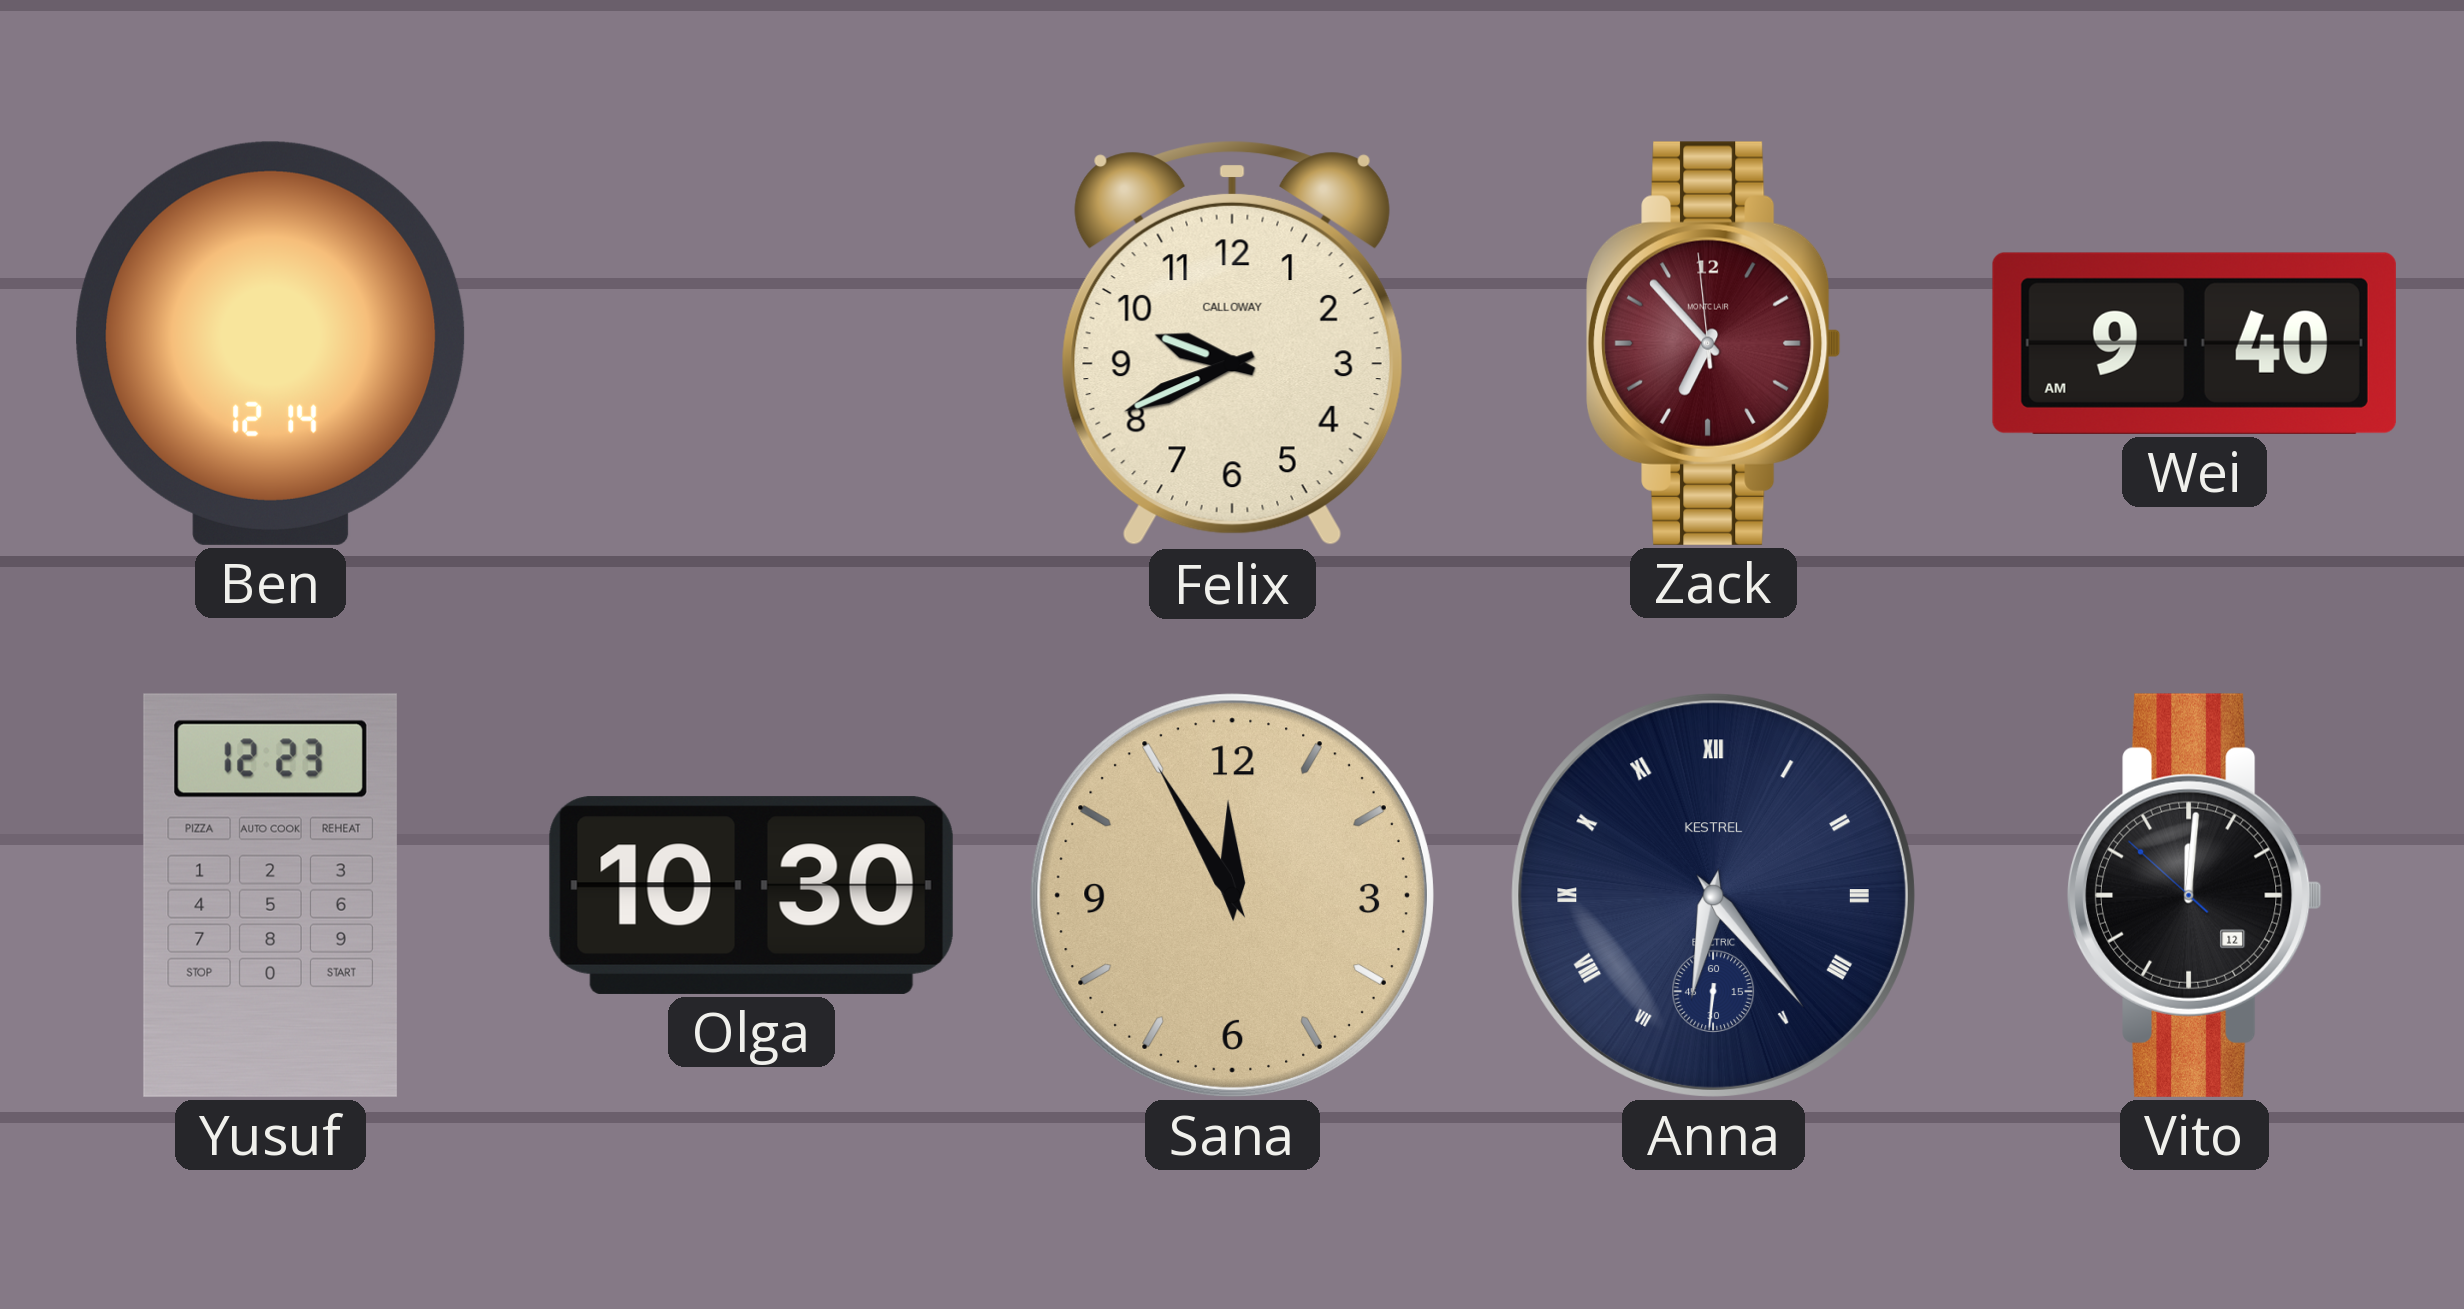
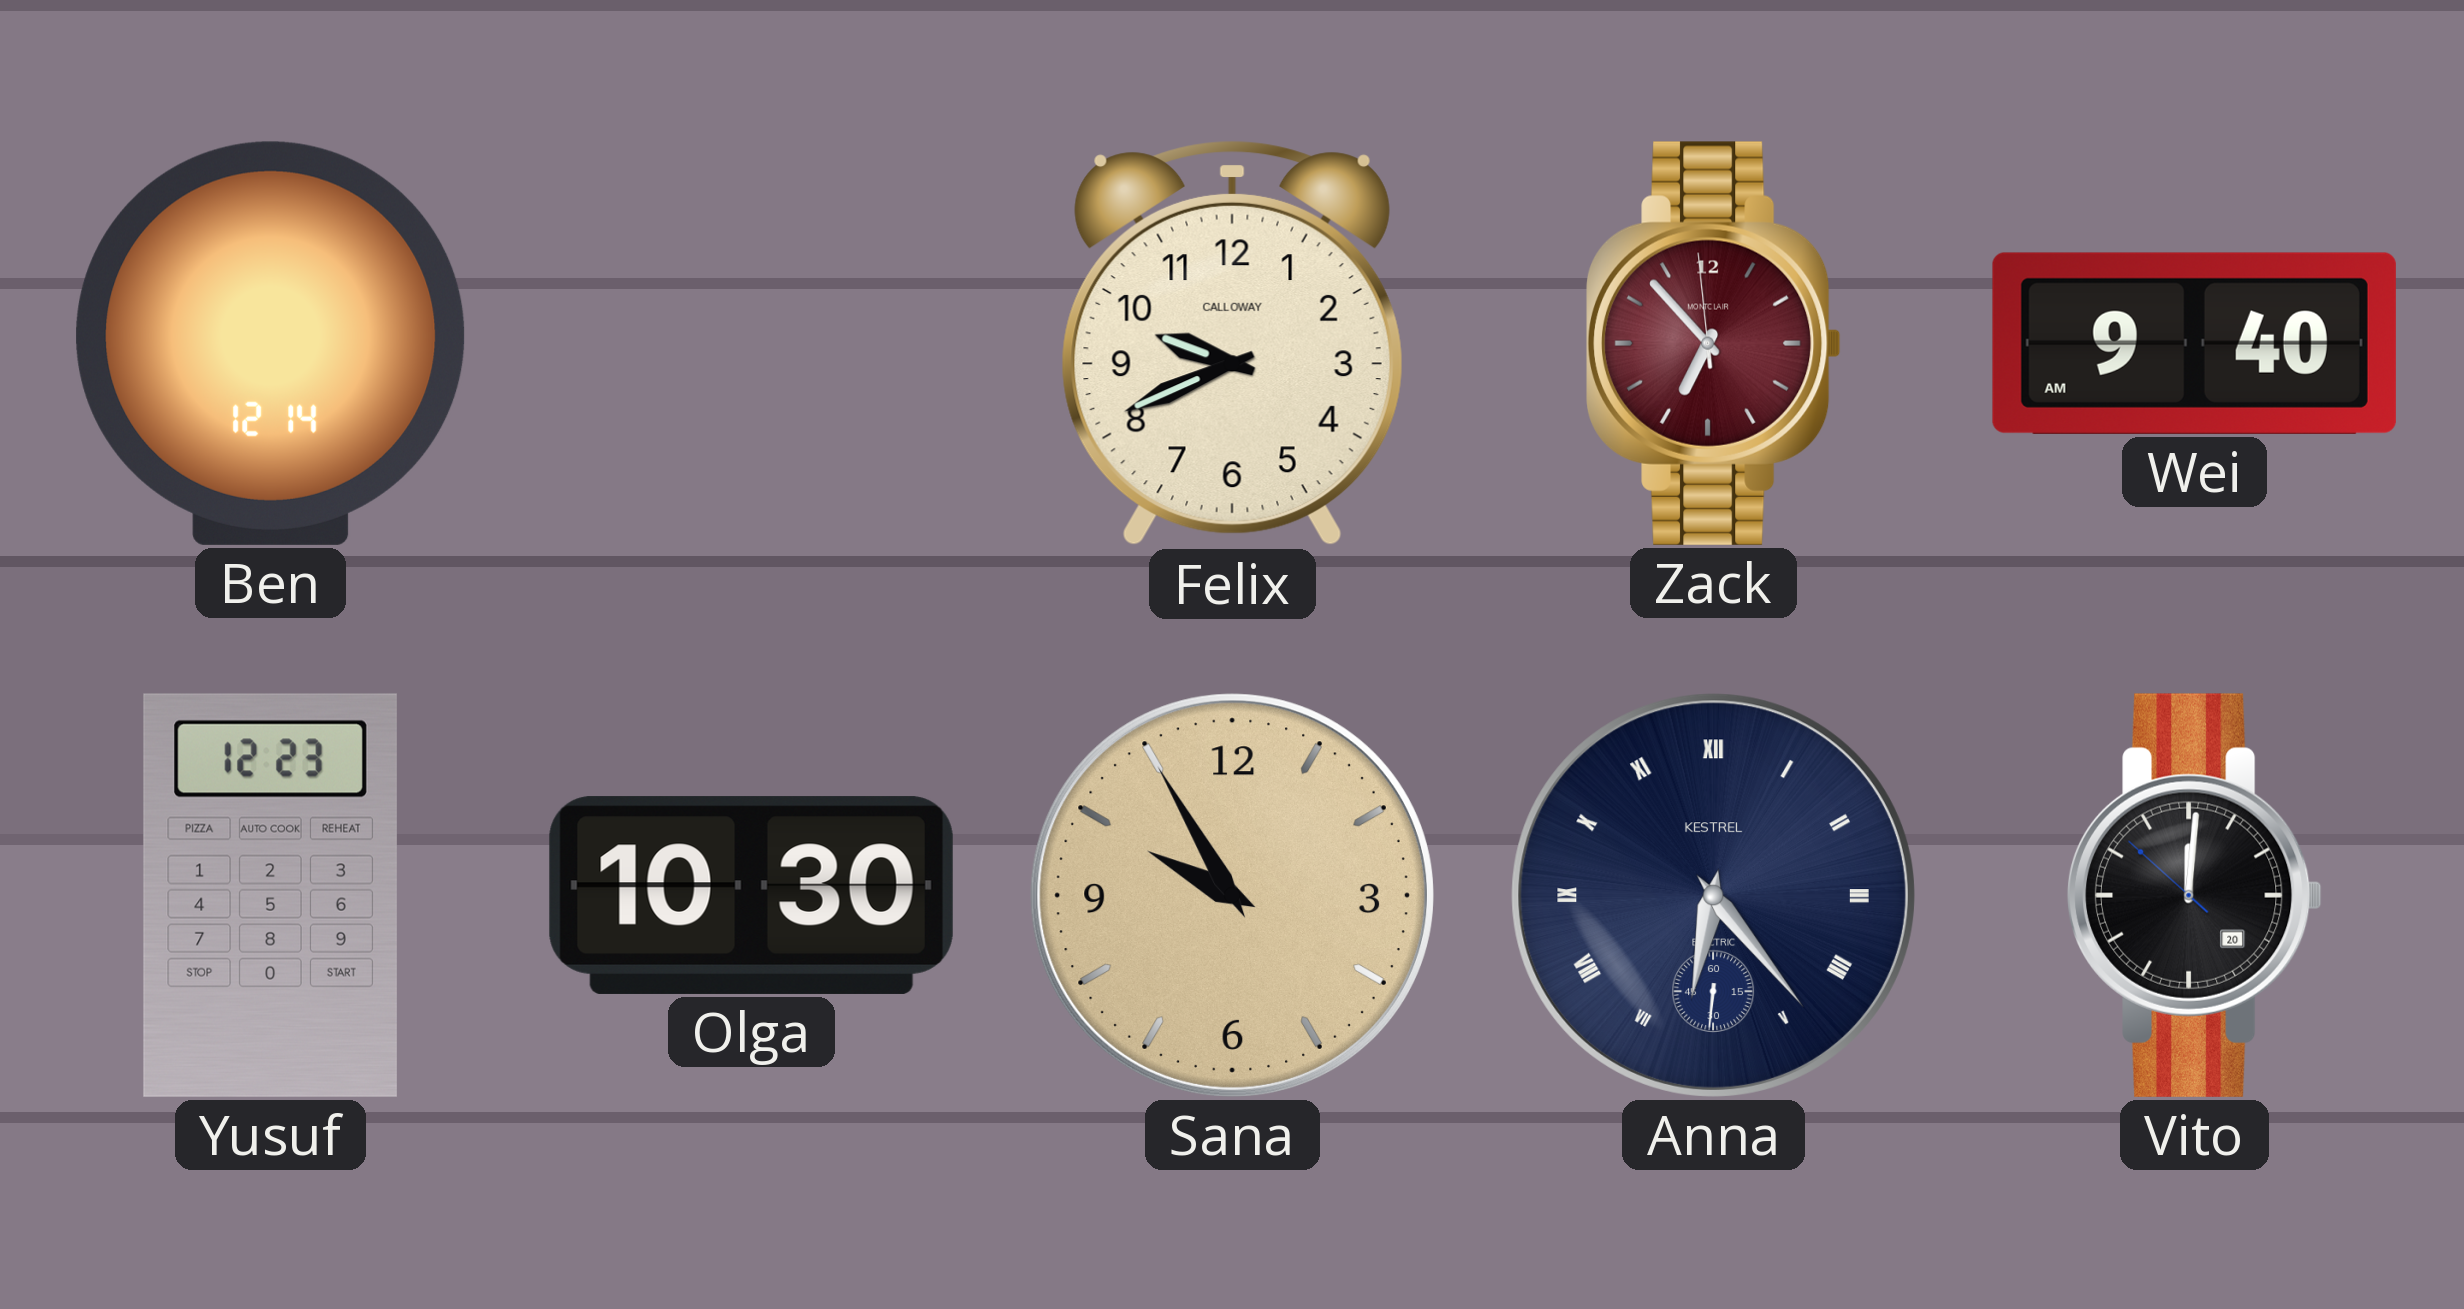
Sana: 11:55 -> 9:55 (1232, 895)
Vito date: 12 -> 20 (2194, 895)
